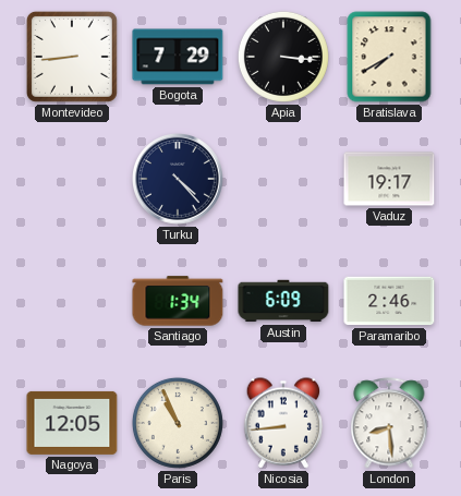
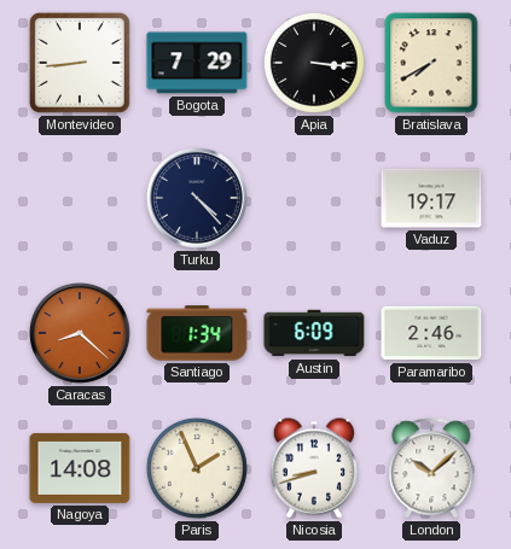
Caracas: none -> 8:22 (81, 334)
Nagoya: 12:05 -> 14:08 (80, 468)
Paris: 10:56 -> 1:56 (197, 468)
Nicosia: 8:44 -> 8:42 (314, 468)
London: 8:29 -> 10:08 (431, 468)
